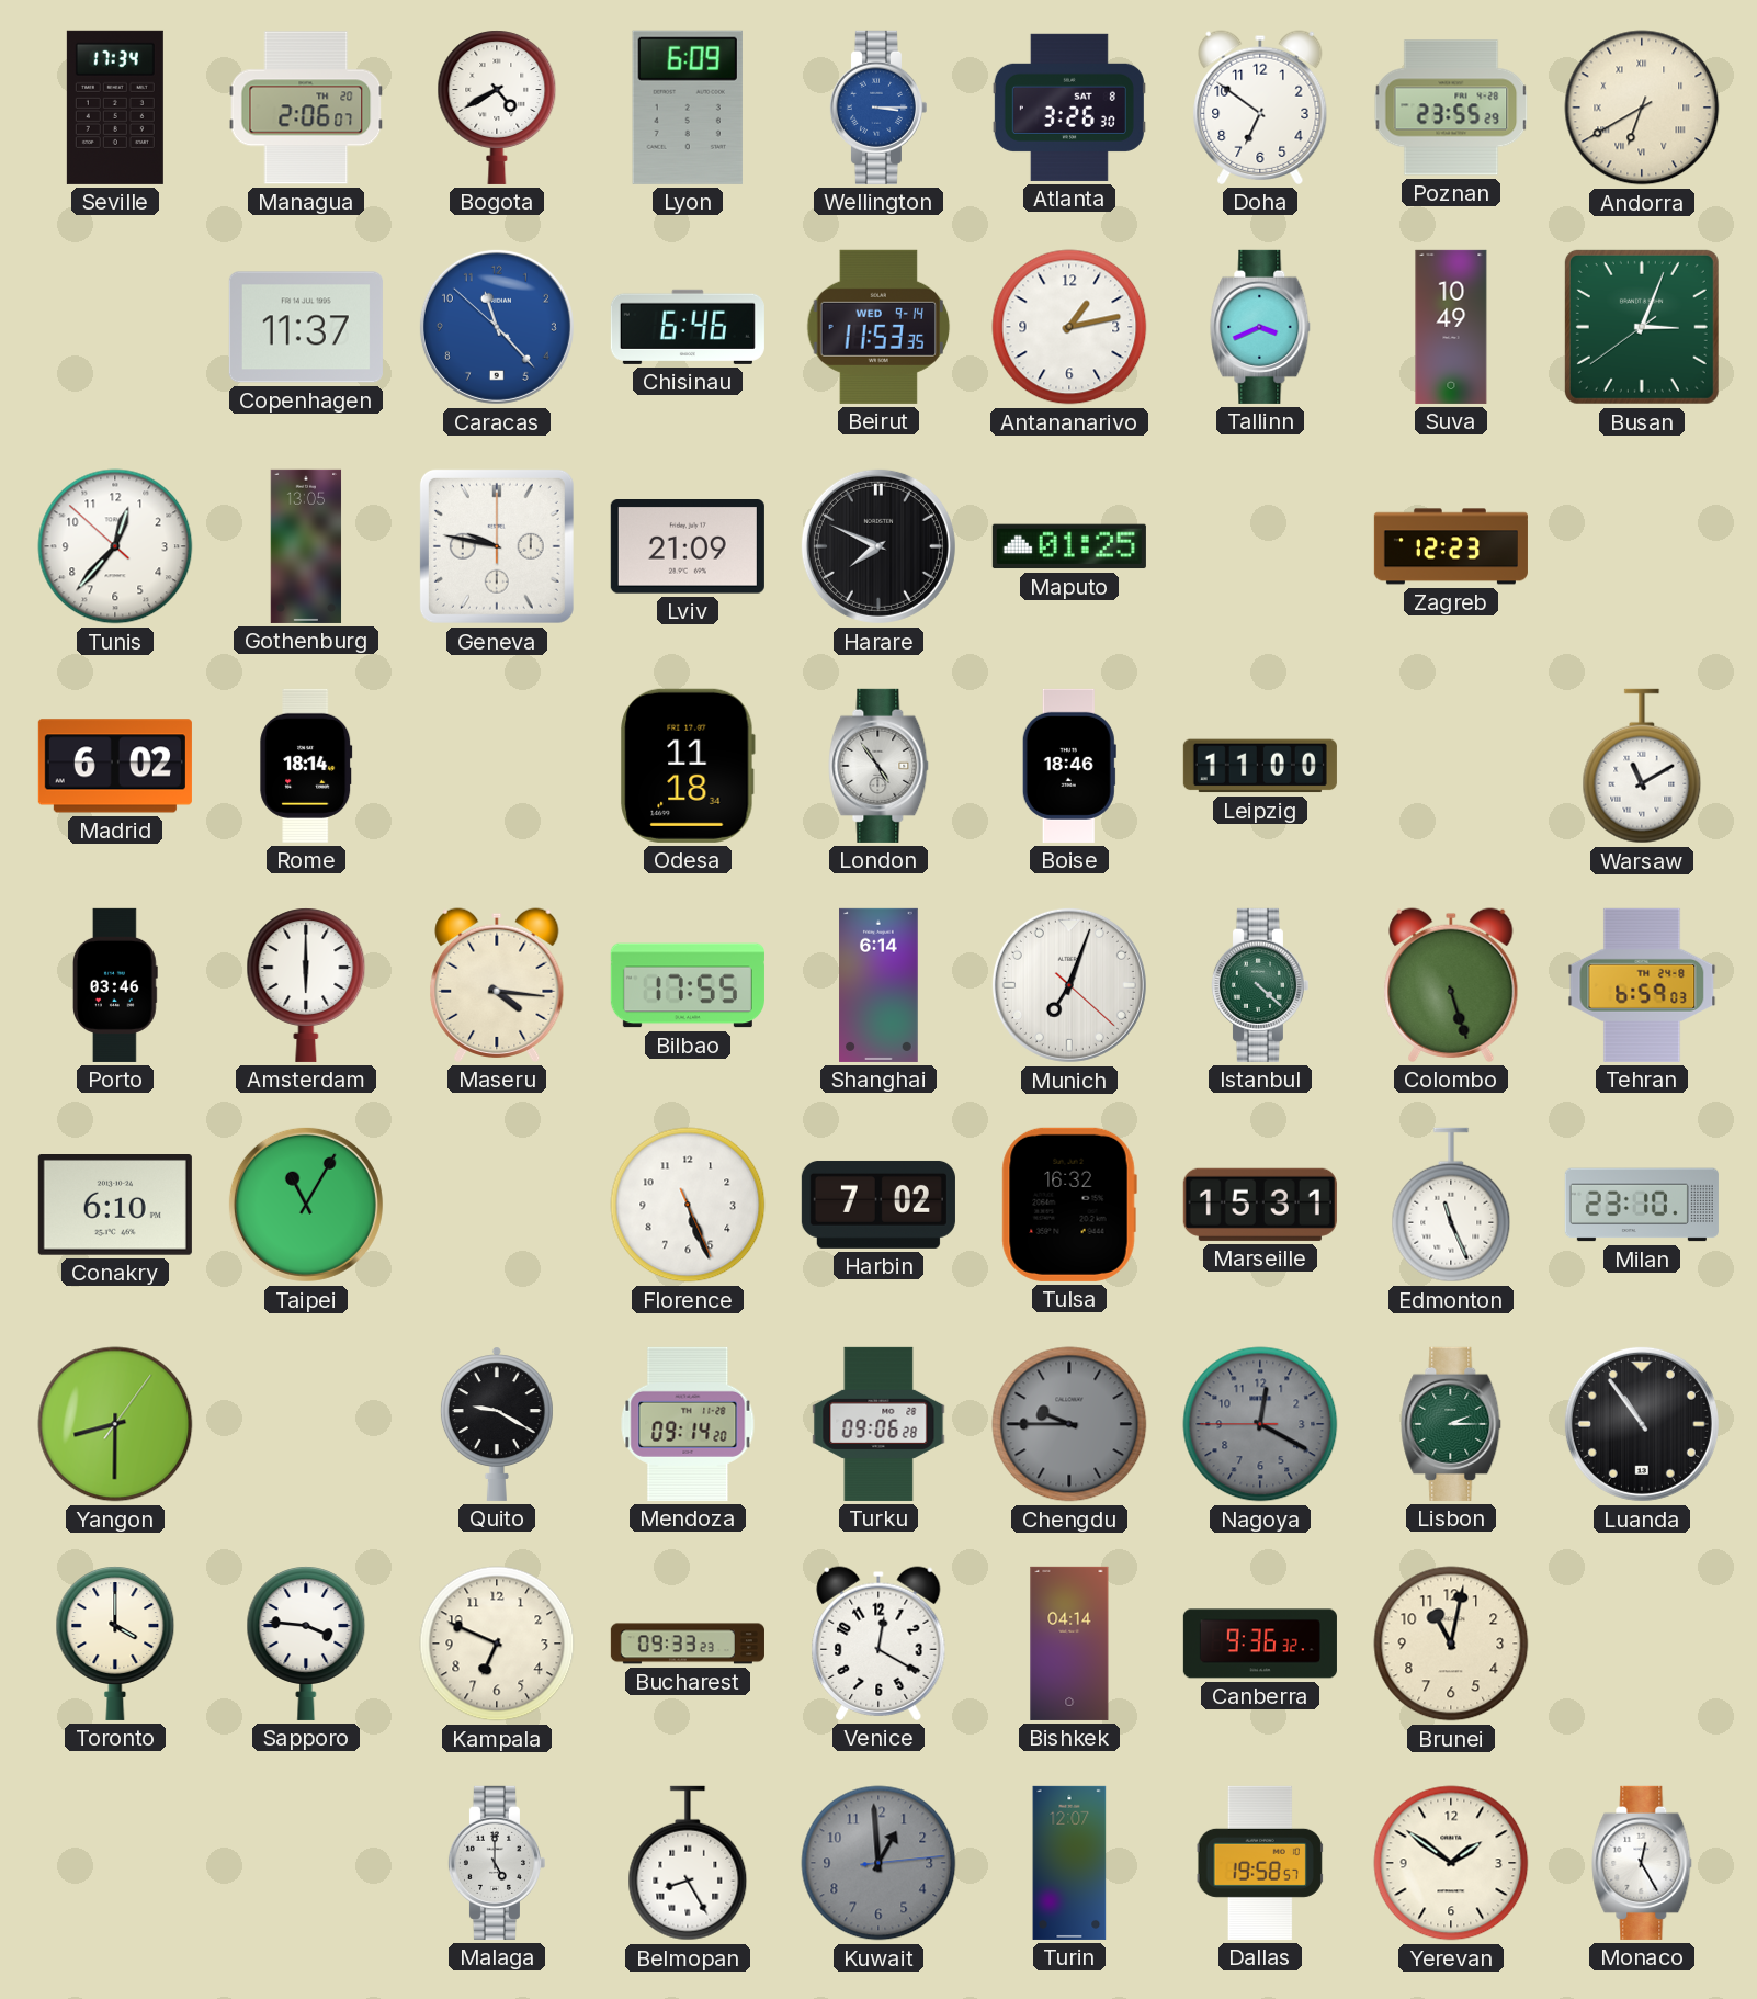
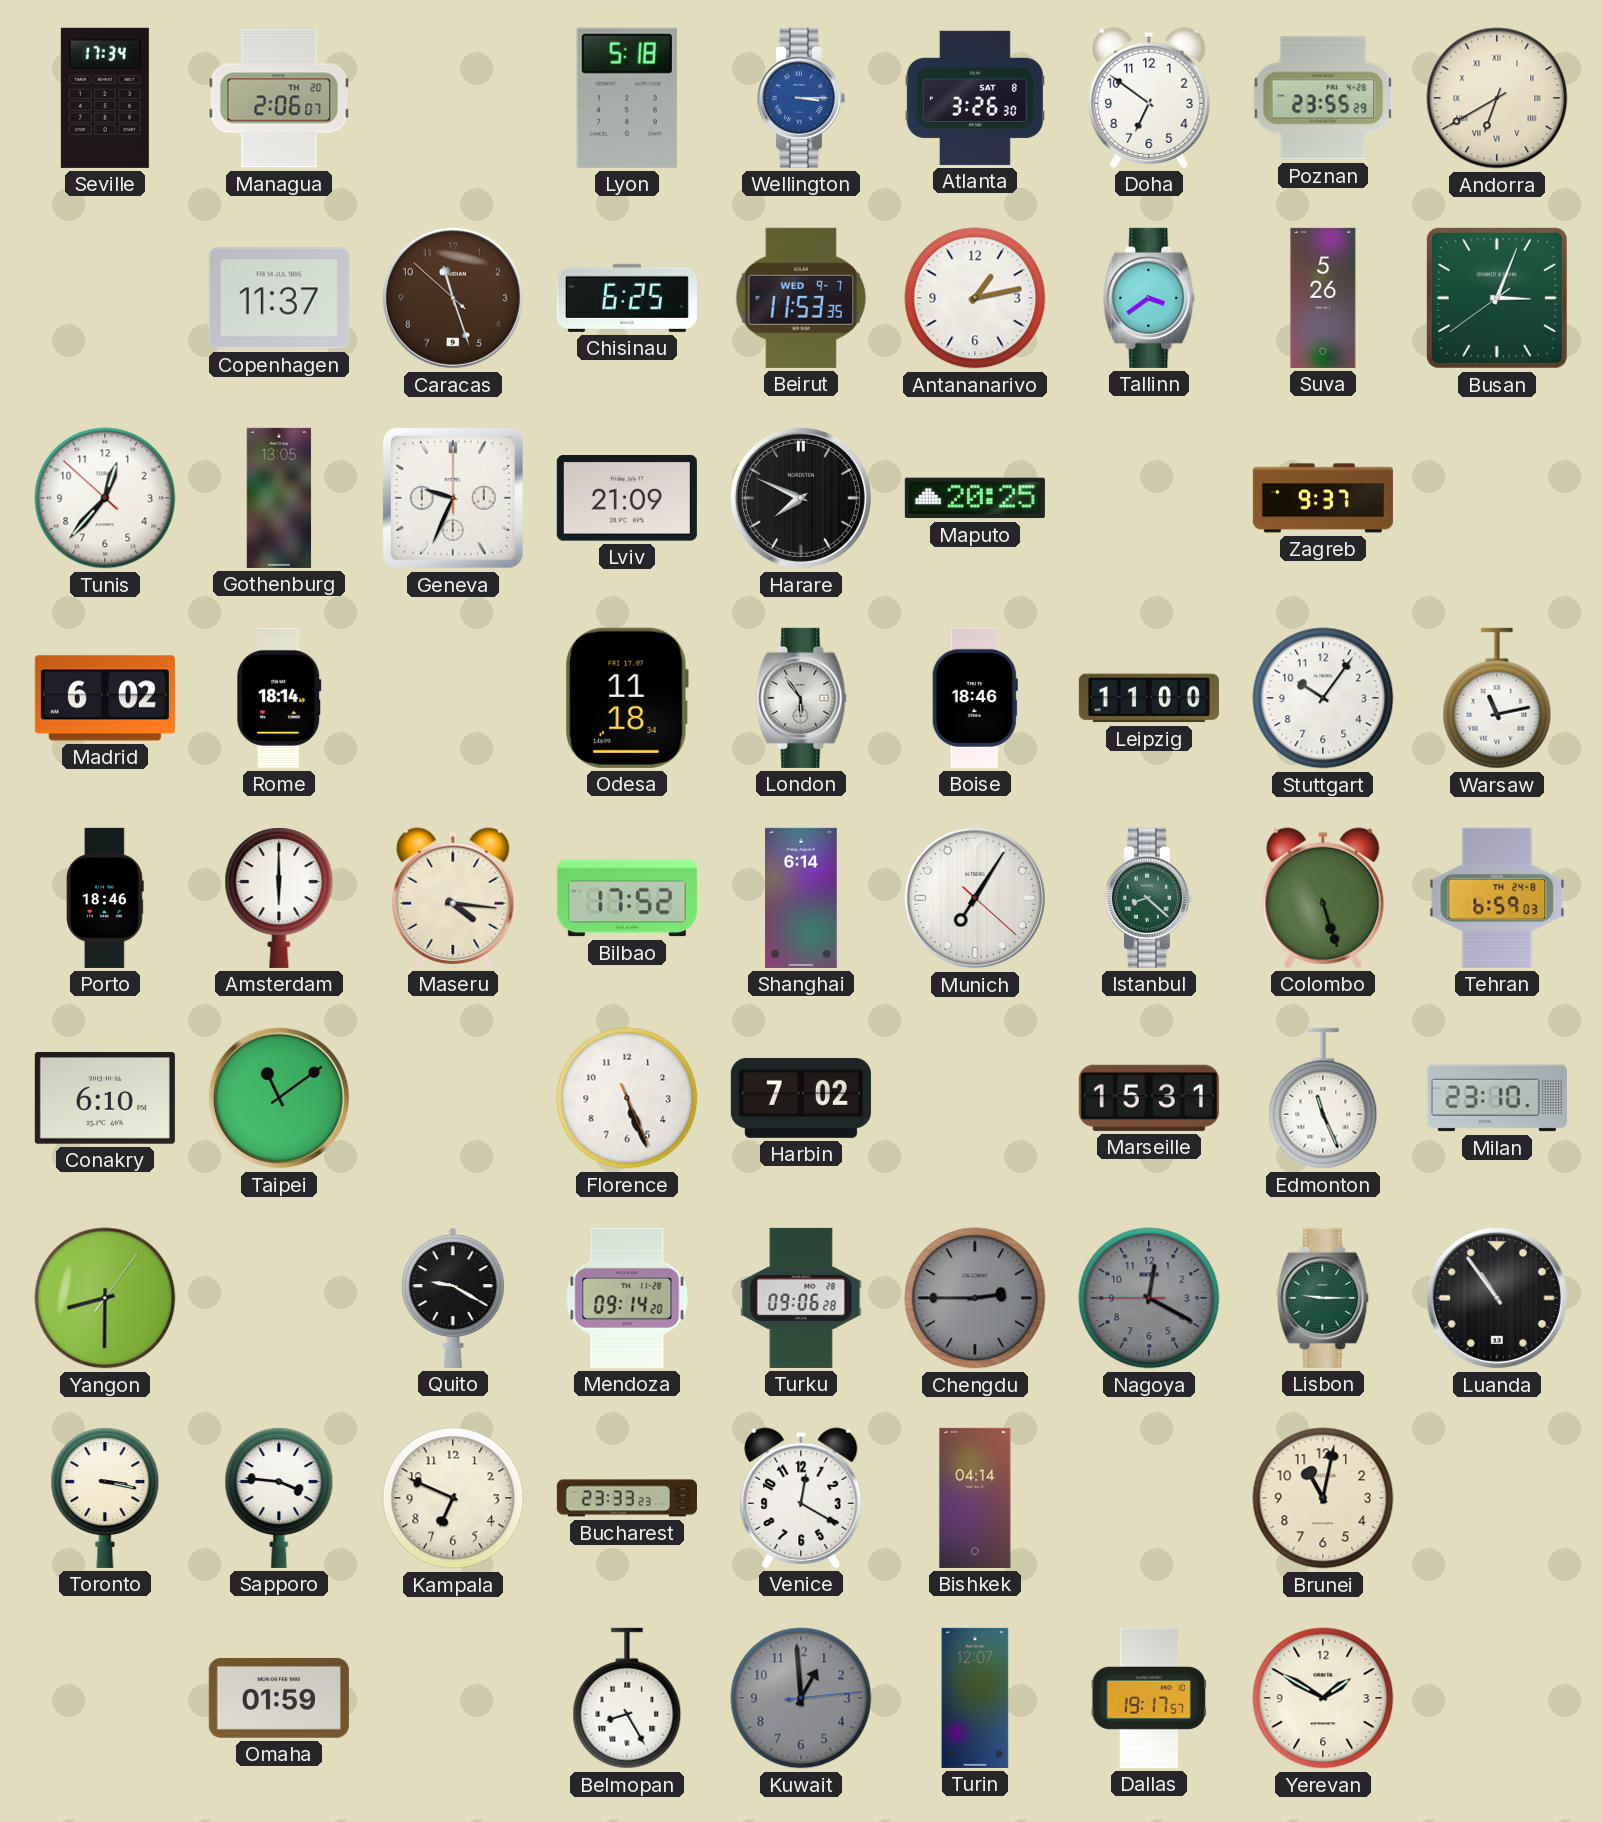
Bogota: 4:40 -> none (497, 108)
Lyon: 6:09 -> 5:18 (627, 98)
Caracas: 11:22 -> 11:26 (453, 298)
Caracas dial: blue -> brown (453, 298)
Chisinau: 6:46 -> 6:25 (627, 298)
Beirut date: WED 9-14 -> WED 9-7 (801, 298)
Tallinn: 3:41 -> 3:39 (1149, 298)
Suva: 10:49 -> 5:26 (1323, 298)
Geneva: 9:47 -> 9:34 (453, 498)
Maputo: 01:25 -> 20:25 (975, 498)
Zagreb: 12:23 -> 9:37 (1323, 498)
London: 4:54 -> 5:54 (801, 698)
Stuttgart: none -> 10:06 (1323, 698)
Warsaw: 11:10 -> 11:13 (1497, 698)
Porto: 03:46 -> 18:46 (106, 898)
Bilbao: 17:55 -> 17:52 (627, 898)
Munich: 7:03 -> 7:05 (975, 898)
Istanbul: 4:22 -> 8:22 (1148, 898)
Taipei: 11:05 -> 11:09 (279, 1098)
Tulsa: 16:32 -> none (1069, 1205)
Chengdu: 9:45 -> 2:45 (975, 1298)
Lisbon: 2:15 -> 9:15 (1323, 1298)
Toronto: 4:00 -> 3:17 (105, 1498)
Bucharest: 09:33 -> 23:33 (627, 1498)
Canberra: 9:36 -> none (1260, 1644)
Omaha: none -> 01:59 (279, 1698)
Malaga: 5:00 -> none (496, 1863)
Dallas: 19:58 -> 19:17 (1149, 1698)
Yerevan: 1:51 -> 1:50 (1323, 1698)
Monaco: 12:25 -> none (1642, 1863)
